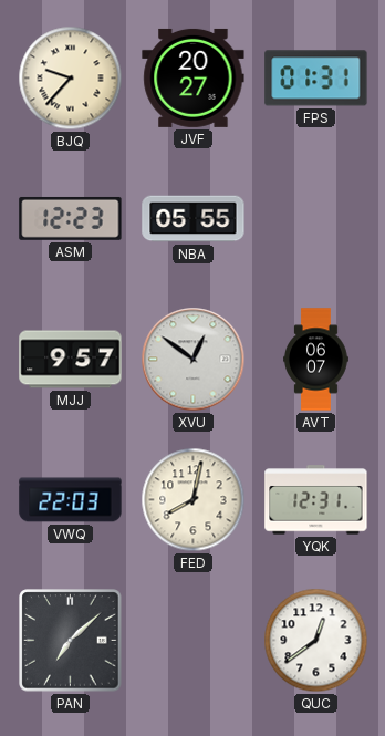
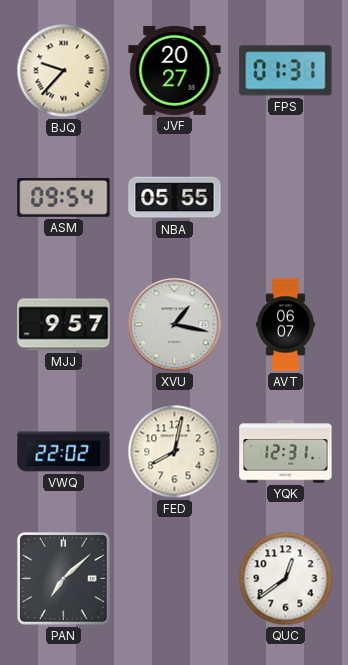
ASM: 12:23 -> 09:54 (64, 197)
XVU: 12:51 -> 1:17 (175, 325)
VWQ: 22:03 -> 22:02 (64, 452)
